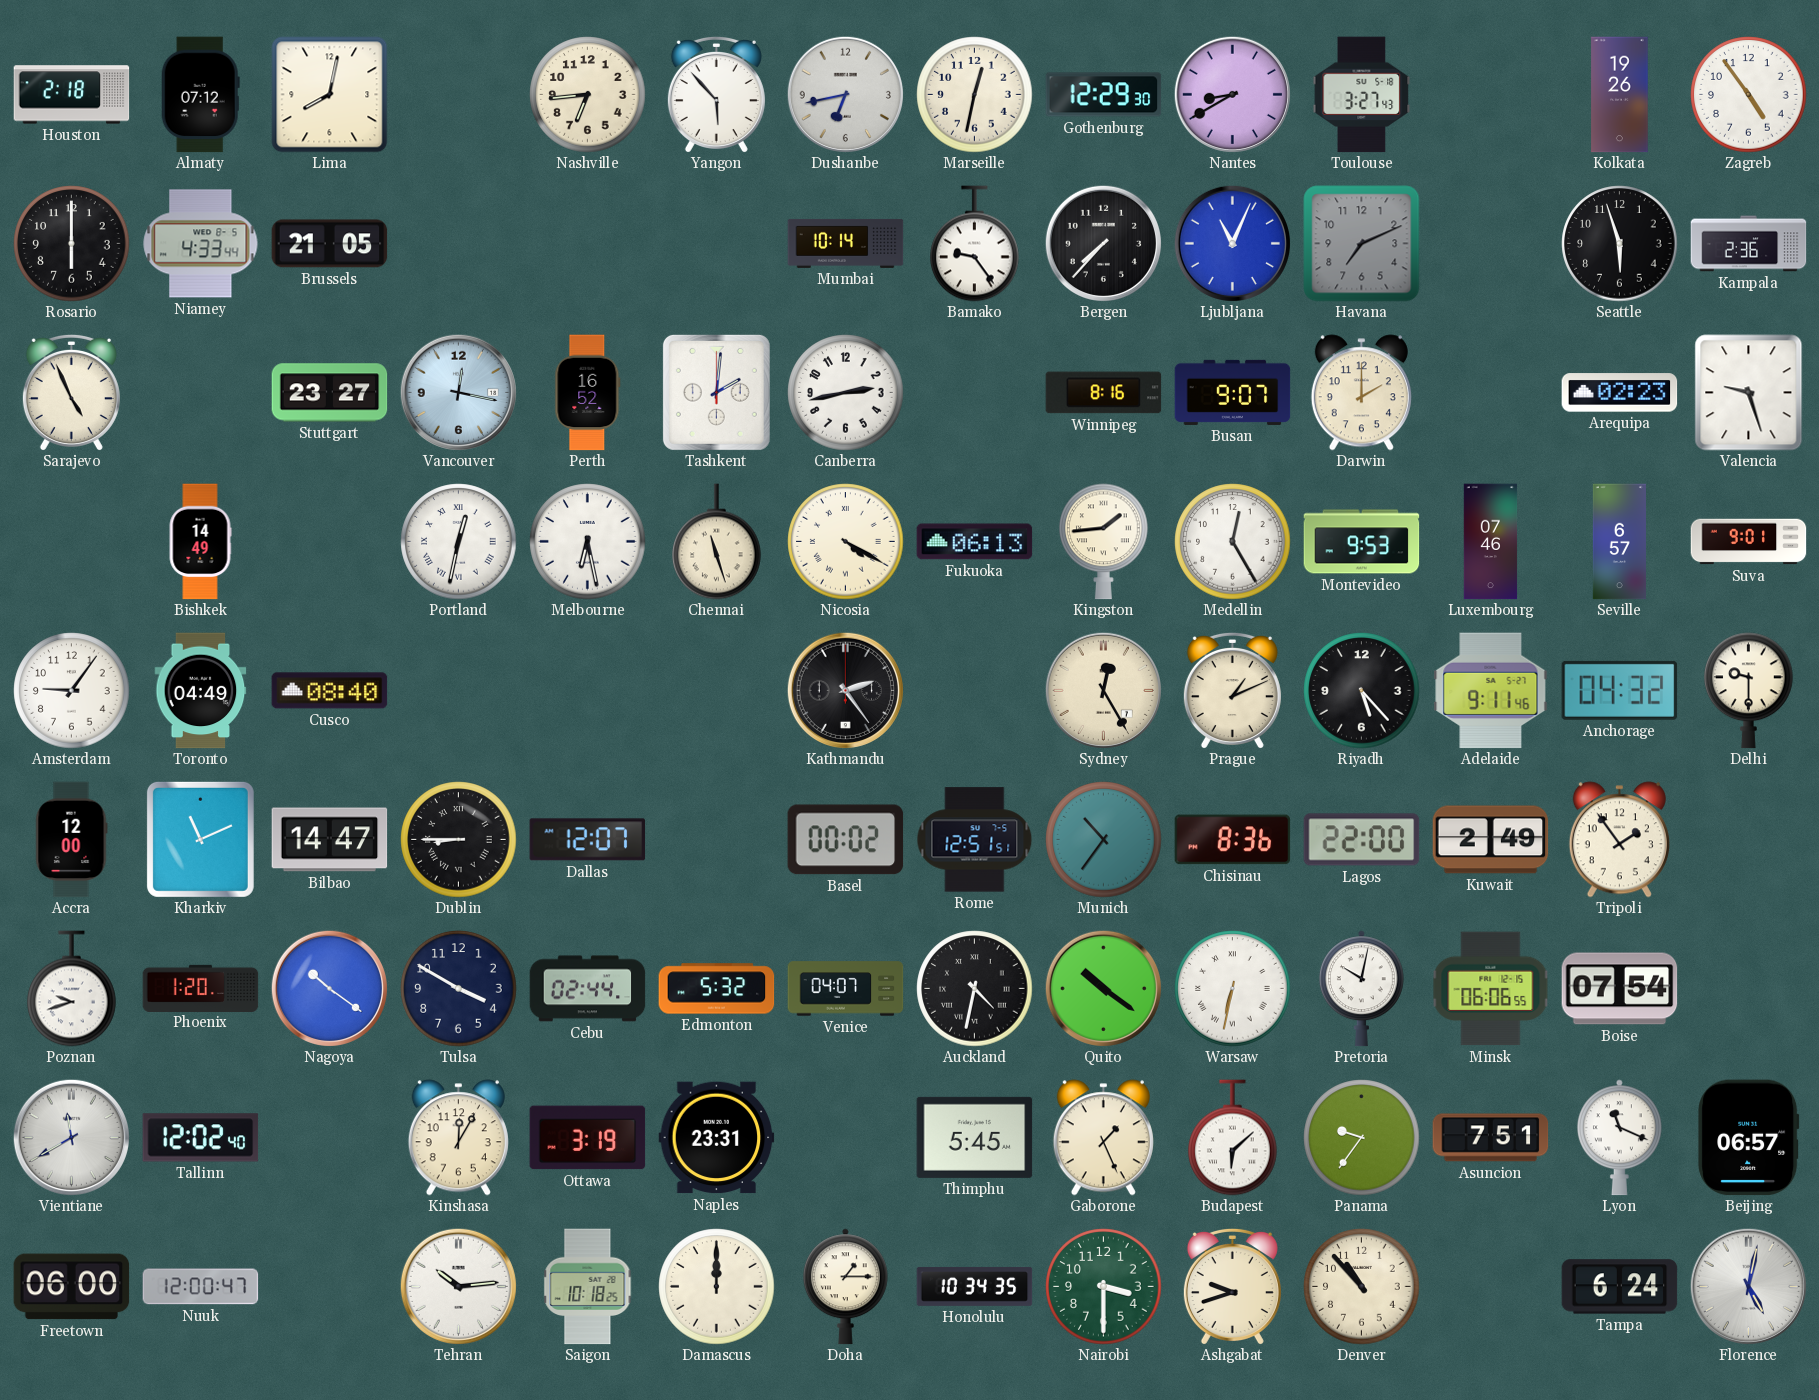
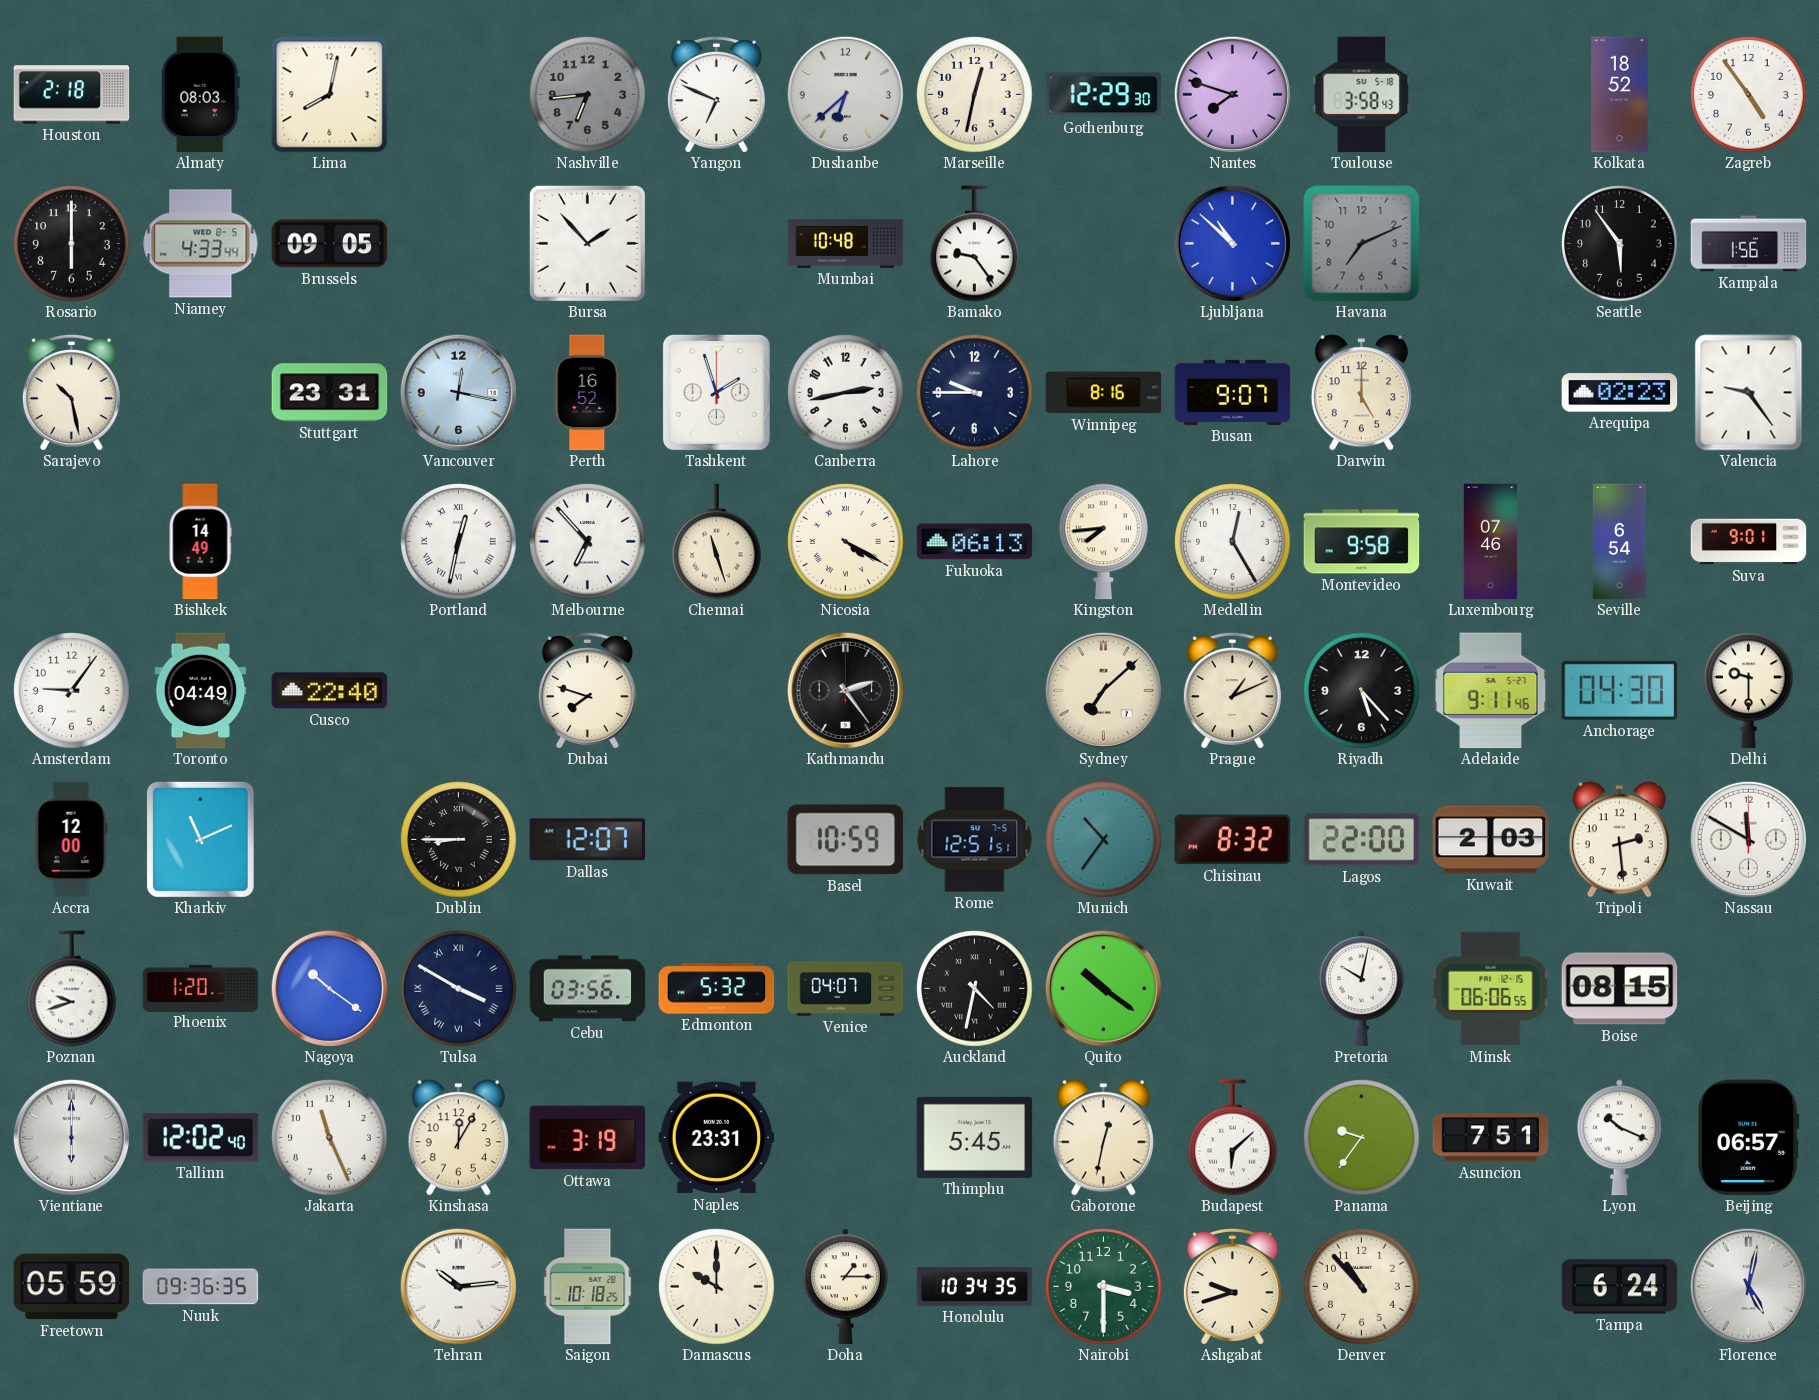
Almaty: 07:12 -> 08:03 (200, 95)
Nashville dial: cream -> grey (588, 95)
Yangon: 5:53 -> 6:49 (716, 94)
Dushanbe: 6:43 -> 6:38 (845, 94)
Nantes: 8:40 -> 7:48 (1232, 94)
Toulouse: 3:27 -> 3:58 (1362, 95)
Kolkata: 19:26 -> 18:52 (1620, 95)
Brussels: 21:05 -> 09:05 (330, 244)
Bursa: none -> 1:53 (587, 243)
Mumbai: 10:14 -> 10:48 (846, 243)
Bergen: 7:37 -> none (1103, 243)
Ljubljana: 11:04 -> 10:52 (1232, 243)
Seattle: 5:57 -> 5:54 (1620, 244)
Kampala: 2:36 -> 1:56 (1749, 244)
Sarajevo: 4:56 -> 10:28 (71, 392)
Stuttgart: 23:27 -> 23:31 (330, 393)
Tashkent: 2:01 -> 1:57 (716, 392)
Lahore: none -> 9:45 (975, 393)
Darwin: 2:00 -> 5:00 (1361, 393)
Valencia: 9:27 -> 9:24 (1749, 393)
Melbourne: 6:28 -> 6:53 (588, 542)
Kingston: 1:44 -> 7:44 (1104, 542)
Montevideo: 9:53 -> 9:58 (1362, 542)
Seville: 6:57 -> 6:54 (1619, 542)
Cusco: 08:40 -> 22:40 (330, 691)
Dubai: none -> 7:48 (587, 690)
Sydney: 12:25 -> 7:08 (1103, 690)
Anchorage: 04:32 -> 04:30 (1620, 690)
Bilbao: 14:47 -> none (330, 840)
Basel: 00:02 -> 10:59 (846, 840)
Chisinau: 8:36 -> 8:32 (1233, 840)
Kuwait: 2:49 -> 2:03 (1491, 840)
Tripoli: 1:54 -> 2:29 (1619, 840)
Nassau: none -> 11:50 (1748, 839)
Tulsa numerals: Arabic -> Roman (459, 989)
Cebu: 02:44 -> 03:56 (588, 989)
Warsaw: 6:32 -> none (1233, 989)
Boise: 07:54 -> 08:15 (1620, 989)
Vientiane: 11:40 -> 6:00 (71, 1137)
Jakarta: none -> 11:26 (330, 1138)
Gaborone: 1:26 -> 12:32 (1103, 1138)
Lyon: 11:19 -> 10:19 (1619, 1138)
Freetown: 06:00 -> 05:59 (72, 1287)
Nuuk: 12:00 -> 09:36 (201, 1287)
Damascus: 12:00 -> 10:00 (717, 1287)
